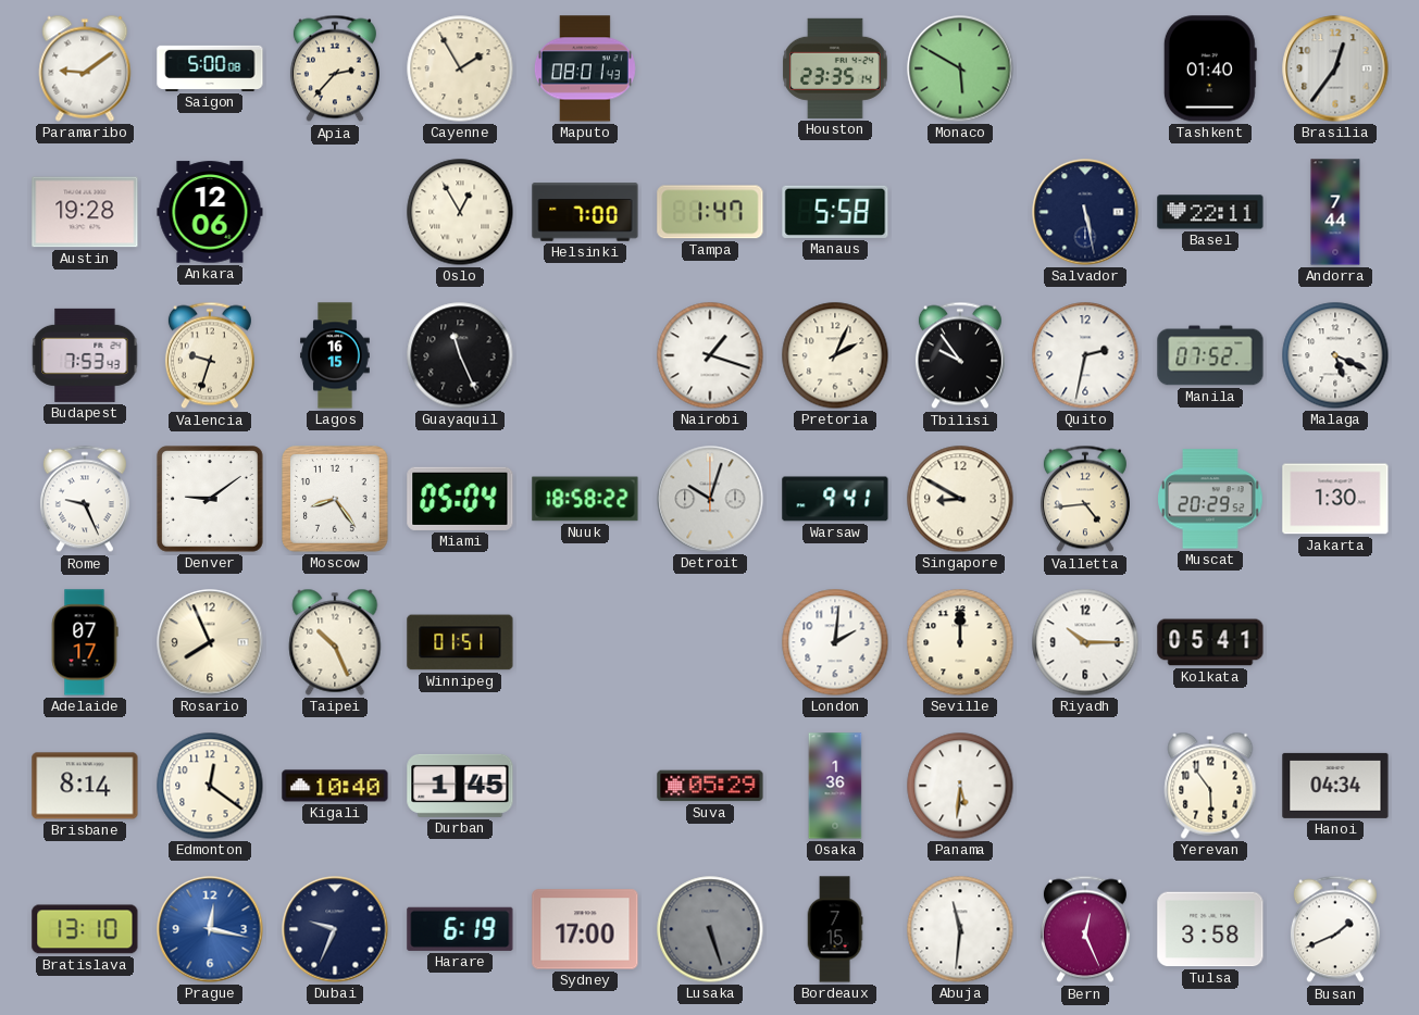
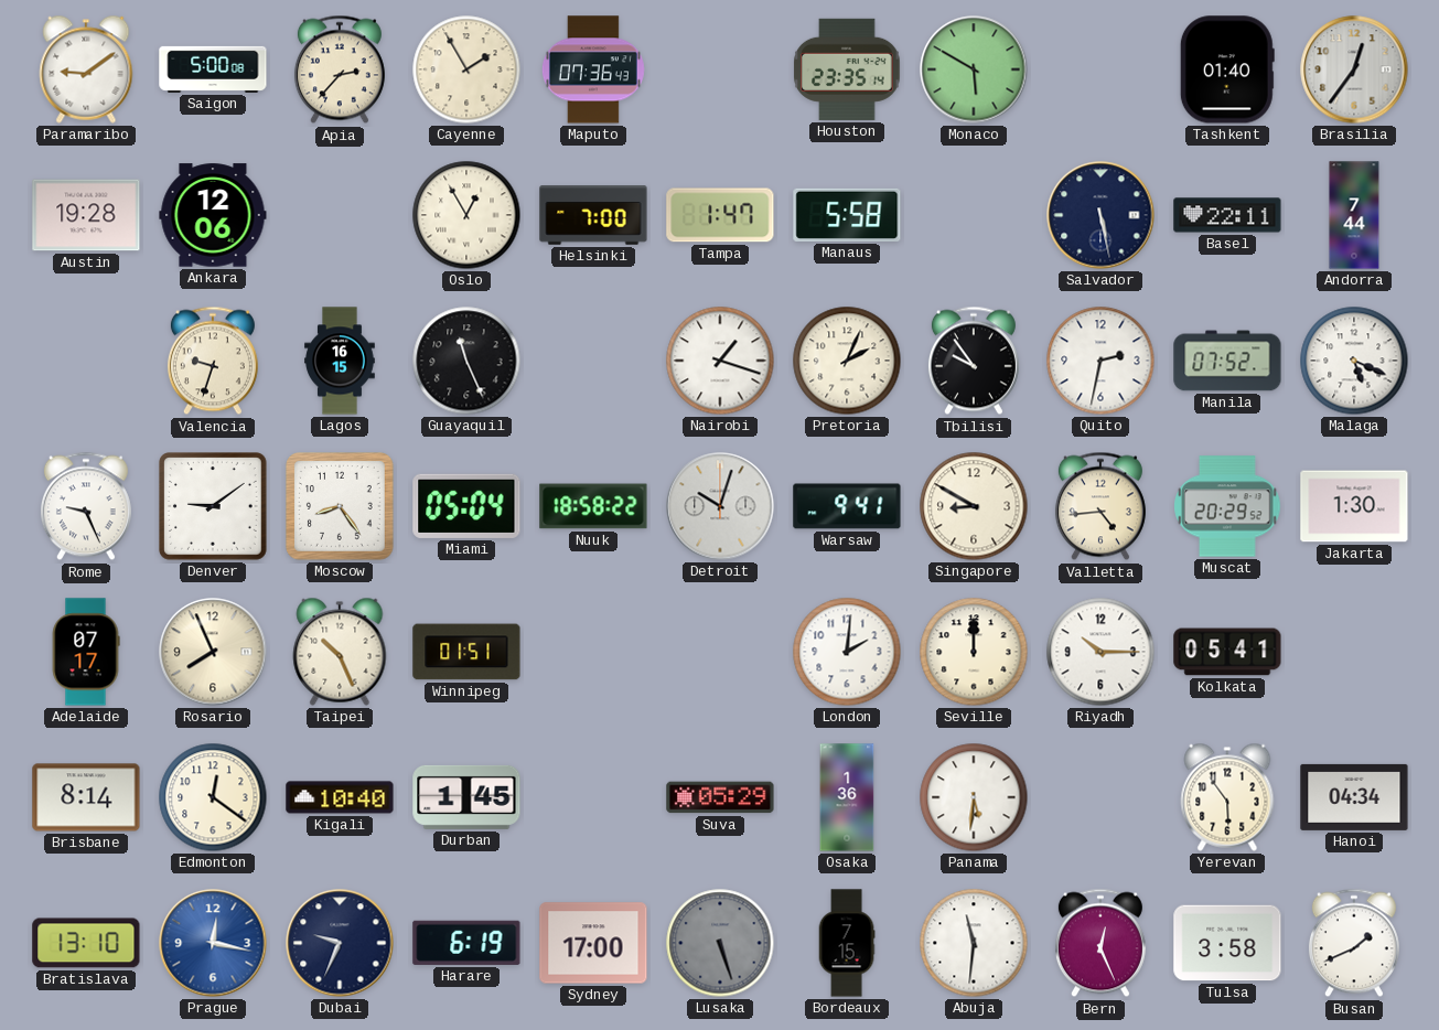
Maputo: 08:01 -> 07:36 (593, 69)
Budapest: 7:53 -> none (85, 355)
